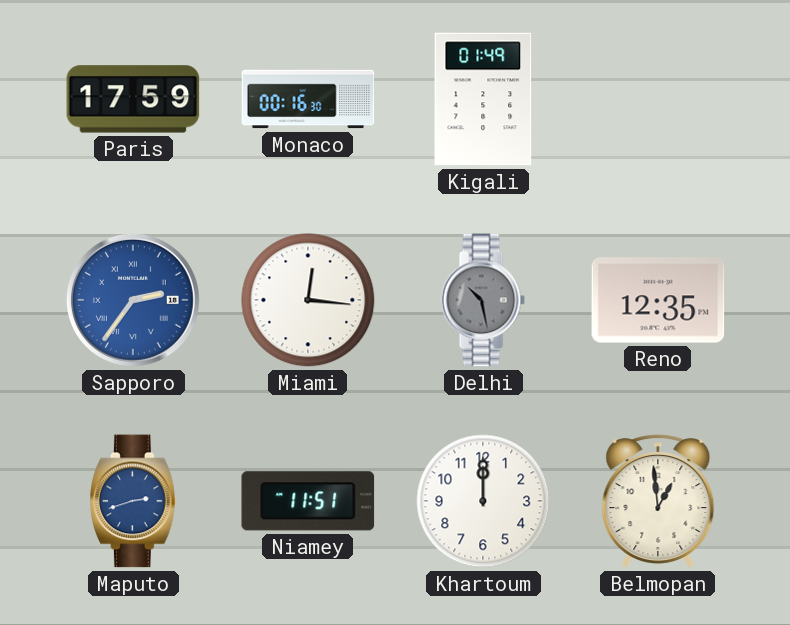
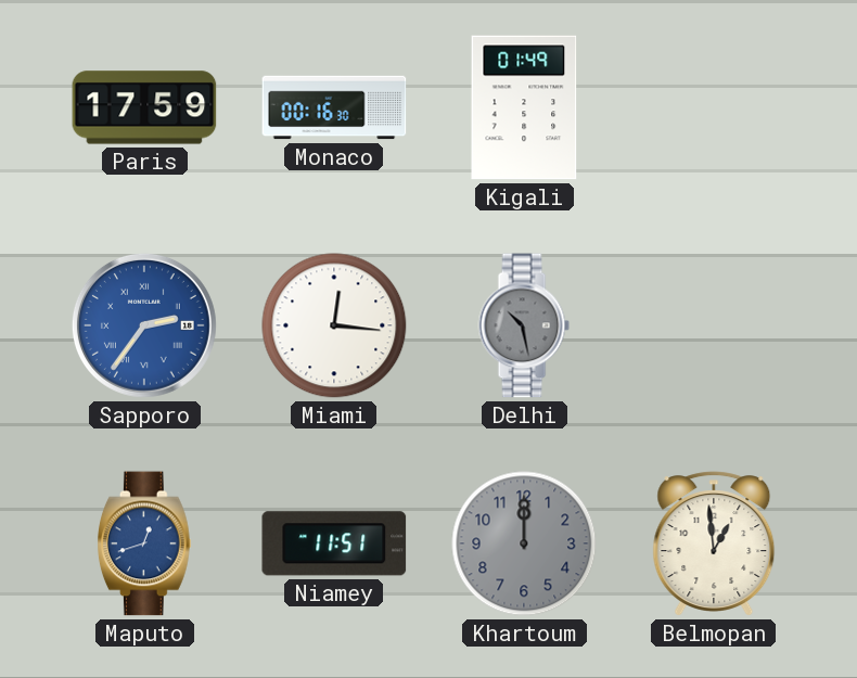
Reno: 12:35 -> none (658, 300)
Maputo: 2:42 -> 12:42 (145, 543)
Khartoum dial: white -> grey (524, 543)
